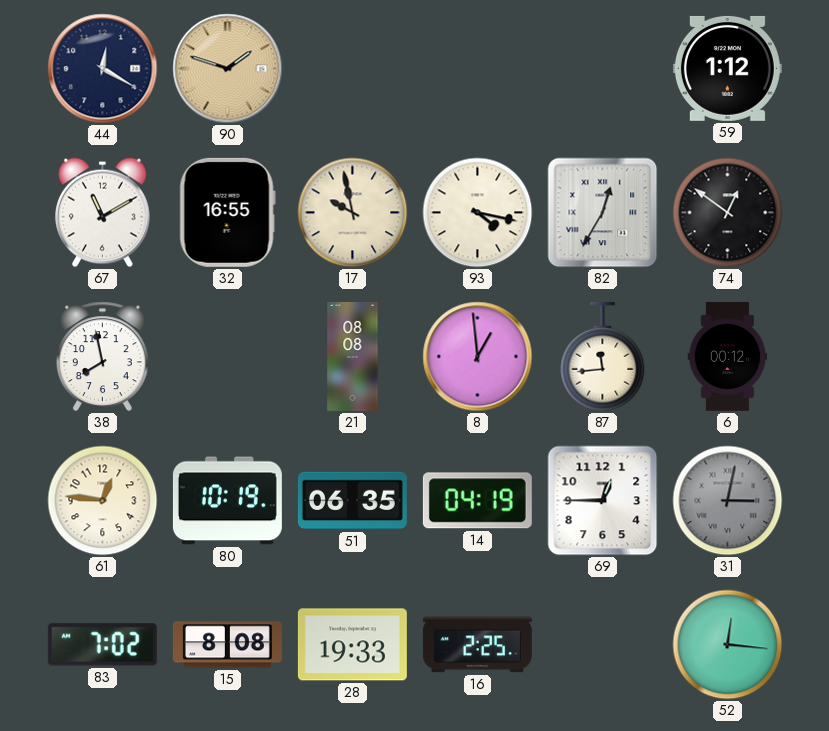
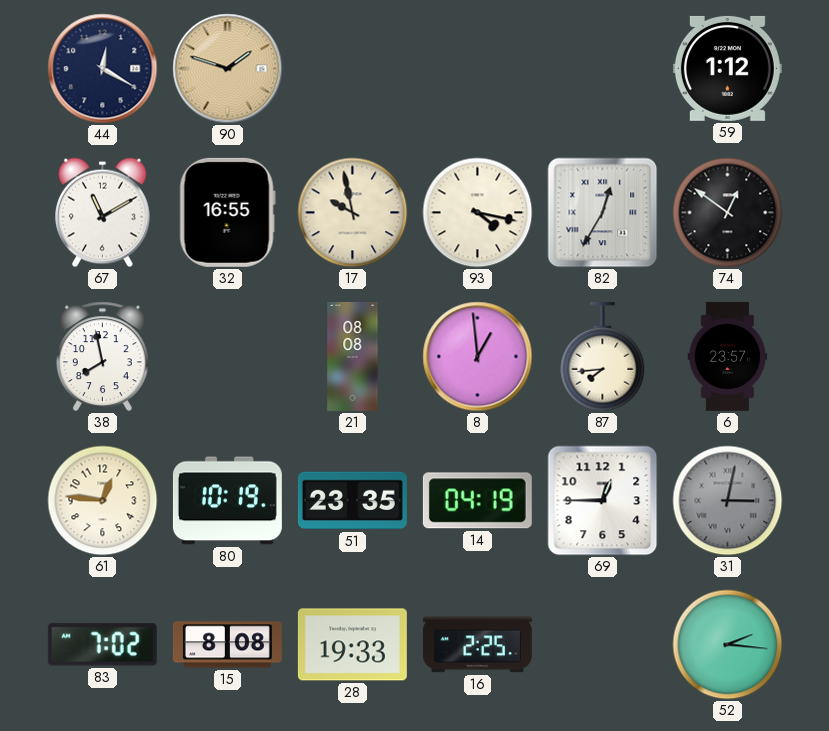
87: 11:44 -> 7:44 (603, 357)
6: 00:12 -> 23:57 (728, 356)
51: 06:35 -> 23:35 (352, 501)
52: 12:16 -> 2:16 (728, 645)
